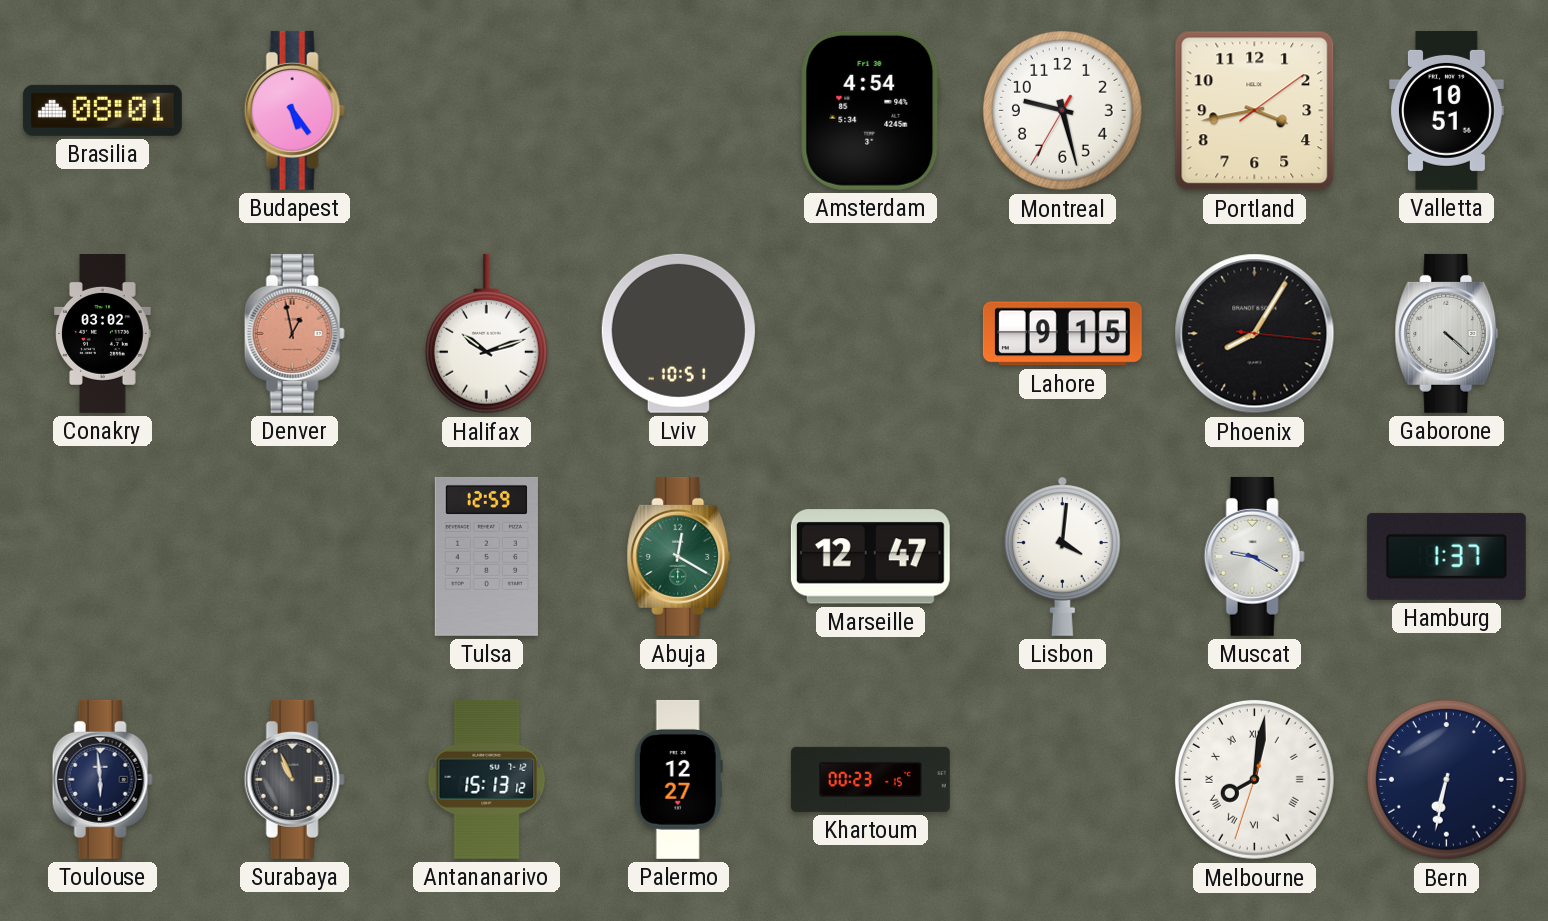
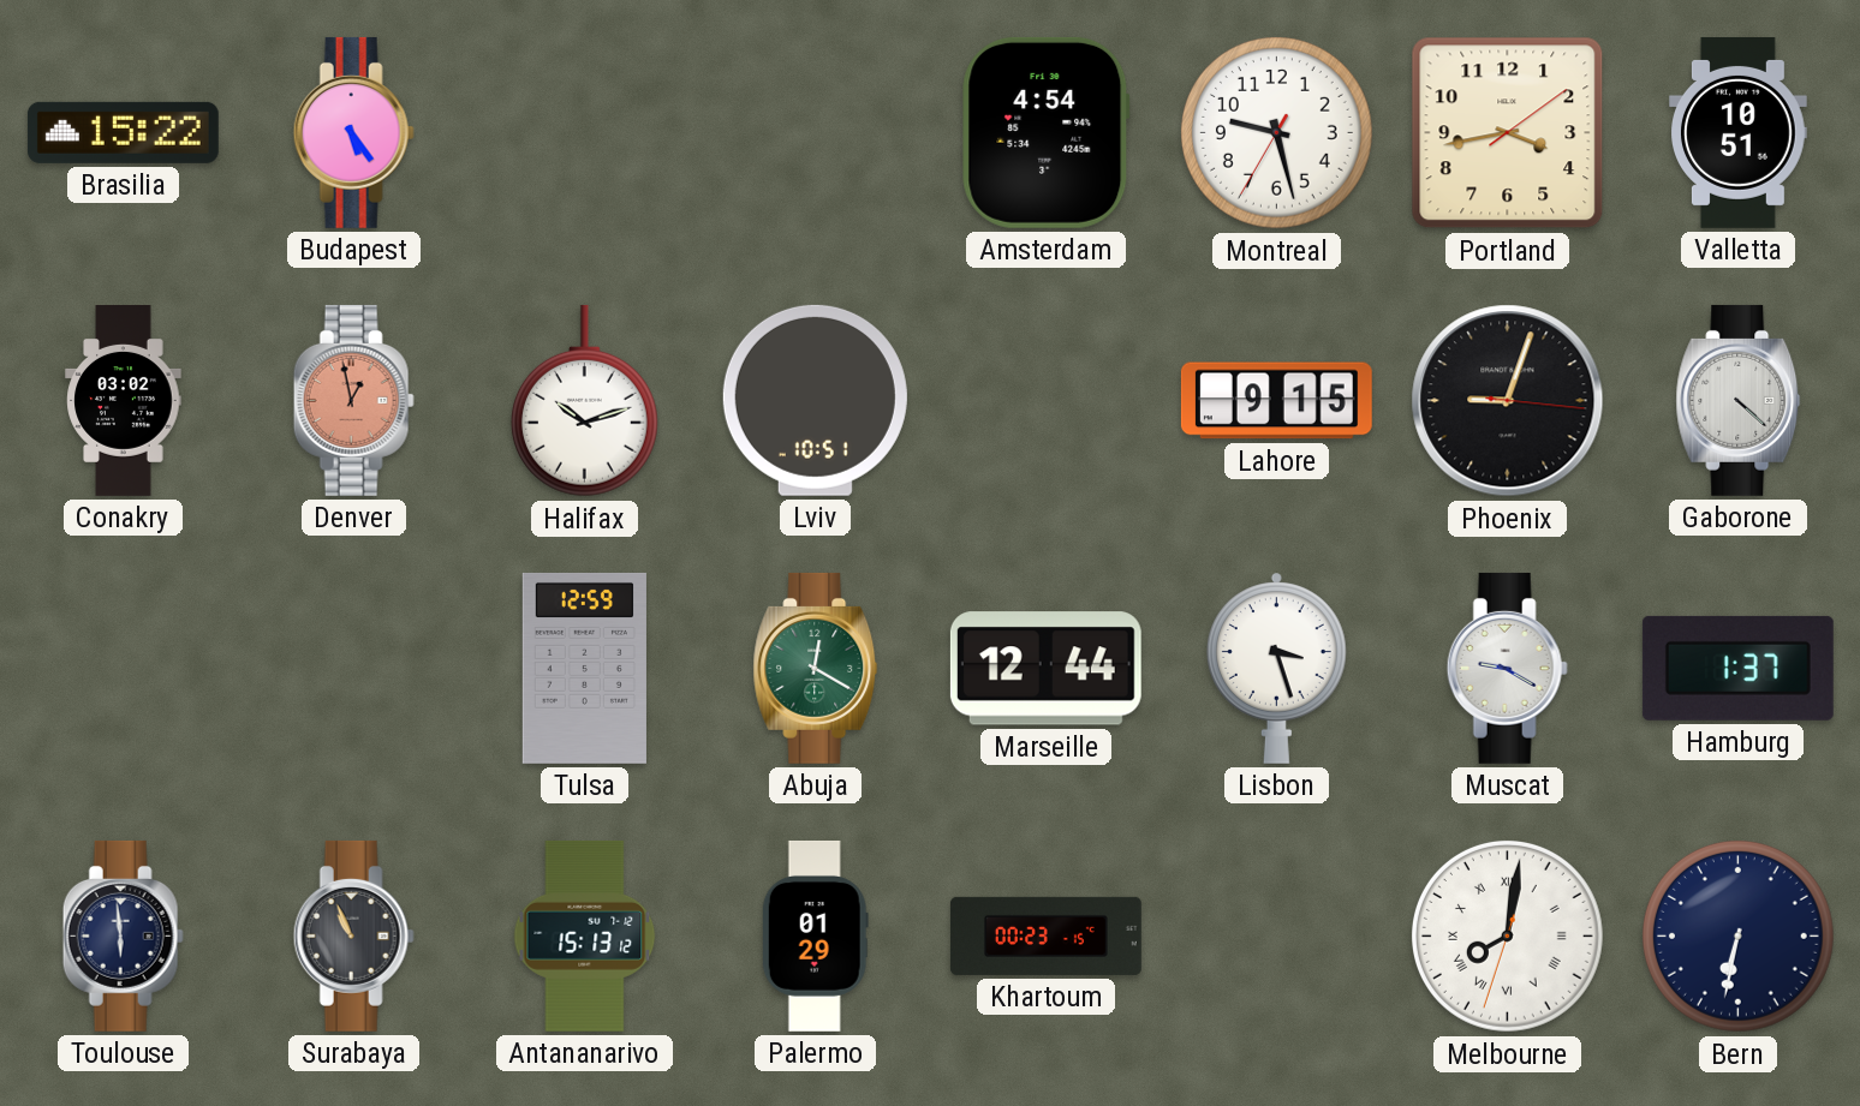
Brasilia: 08:01 -> 15:22 (123, 132)
Phoenix: 8:05 -> 9:03 (1508, 401)
Marseille: 12:47 -> 12:44 (1045, 669)
Lisbon: 4:01 -> 3:27 (1276, 668)
Palermo: 12:27 -> 01:29 (815, 935)
